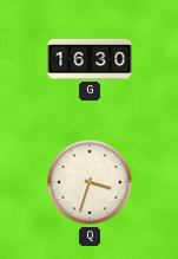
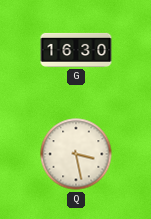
Q: 3:33 -> 3:28 (76, 154)
